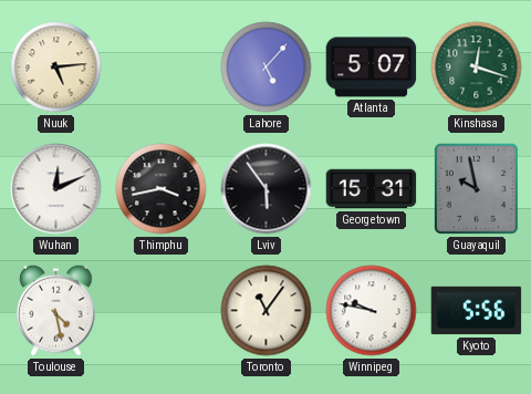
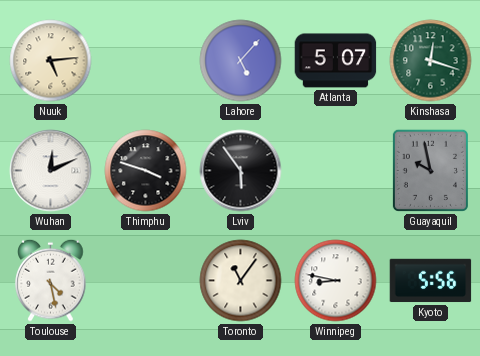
Thimphu: 3:43 -> 3:48 (146, 171)
Georgetown: 15:31 -> none (372, 189)
Winnipeg: 9:47 -> 8:47 (336, 281)
